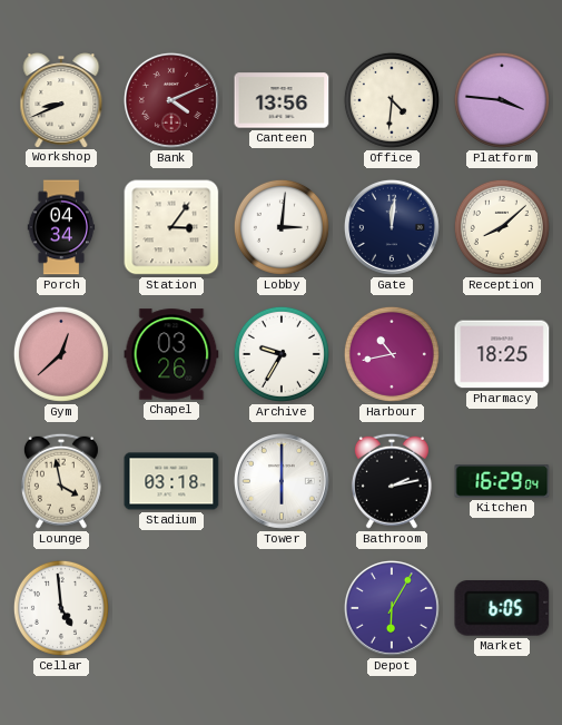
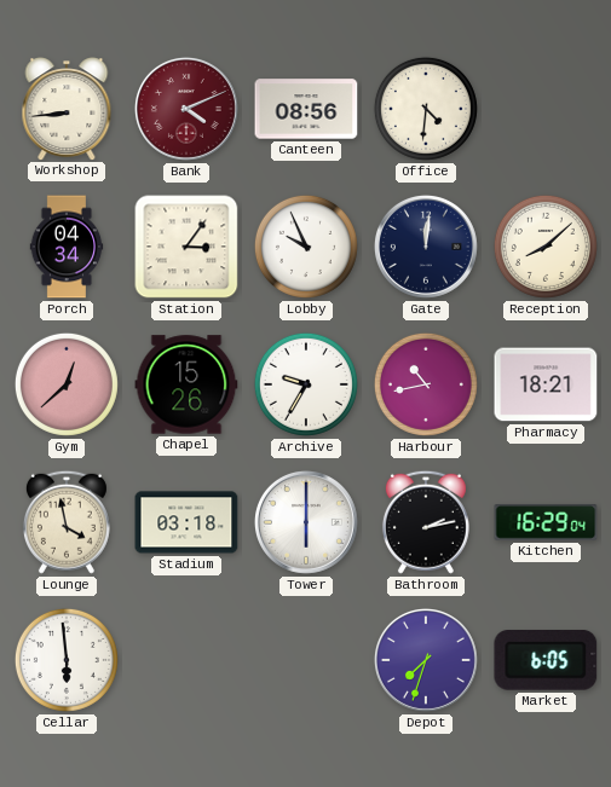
Workshop: 8:41 -> 8:44 (67, 109)
Canteen: 13:56 -> 08:56 (306, 109)
Platform: 3:46 -> none (502, 100)
Lobby: 3:01 -> 9:56 (306, 247)
Chapel: 03:26 -> 15:26 (186, 384)
Pharmacy: 18:25 -> 18:21 (546, 384)
Cellar: 4:59 -> 5:59 (67, 660)
Depot: 6:05 -> 7:33 (426, 660)
